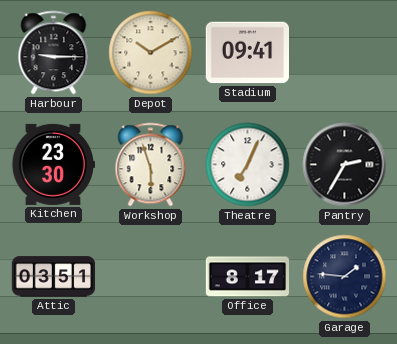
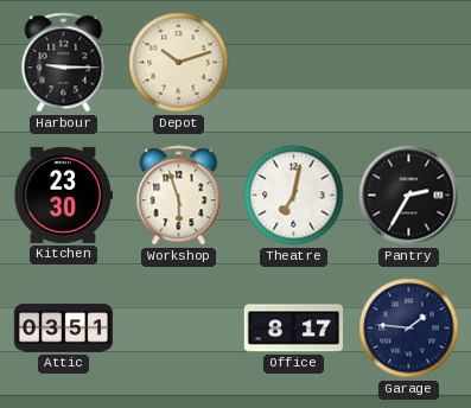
Depot: 10:10 -> 10:12 (179, 63)
Stadium: 09:41 -> none (247, 53)
Theatre: 7:04 -> 7:02 (294, 196)
